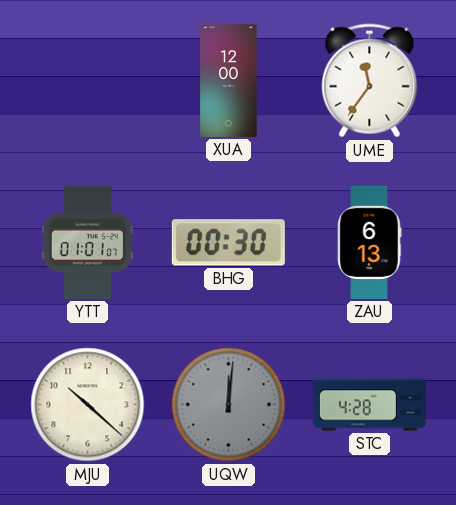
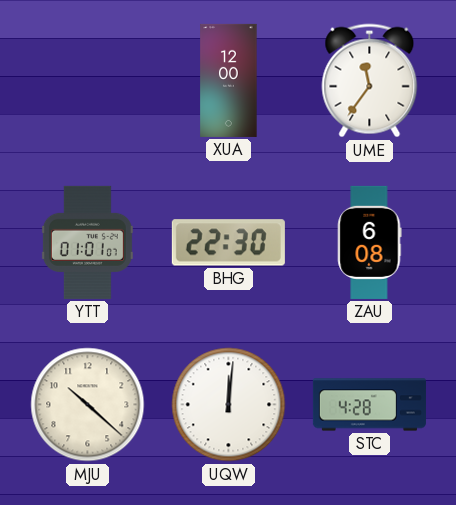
BHG: 00:30 -> 22:30 (228, 243)
ZAU: 6:13 -> 6:08 (370, 242)
UQW dial: grey -> white (229, 405)
